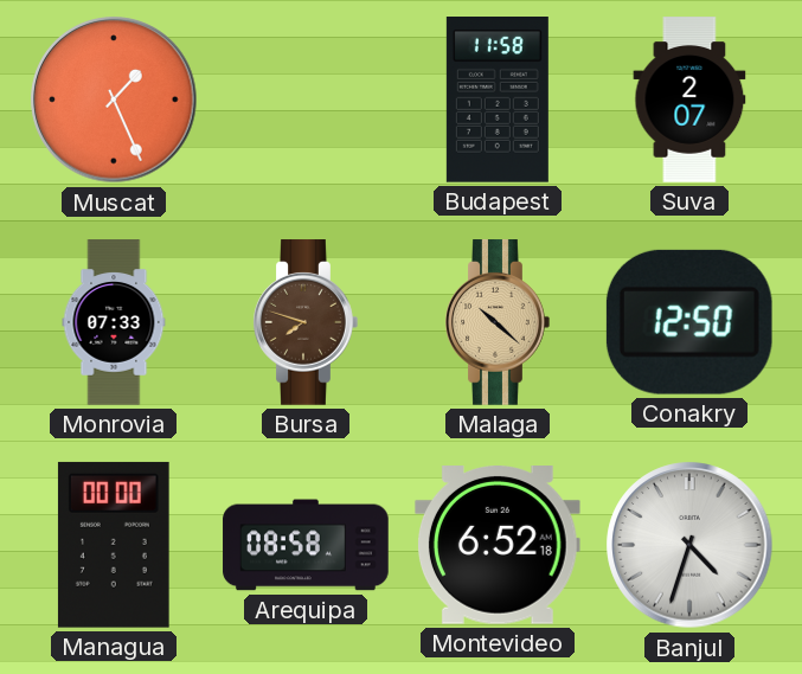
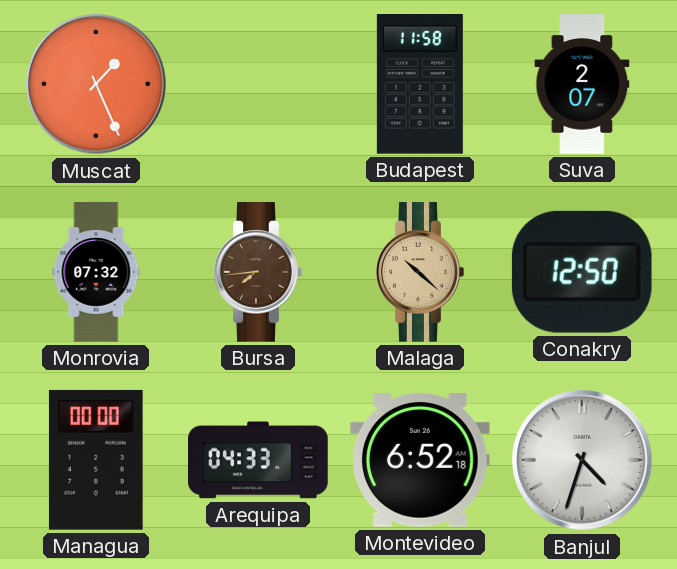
Monrovia: 07:33 -> 07:32 (96, 272)
Bursa: 7:48 -> 7:44 (258, 272)
Arequipa: 08:58 -> 04:33 (258, 460)
